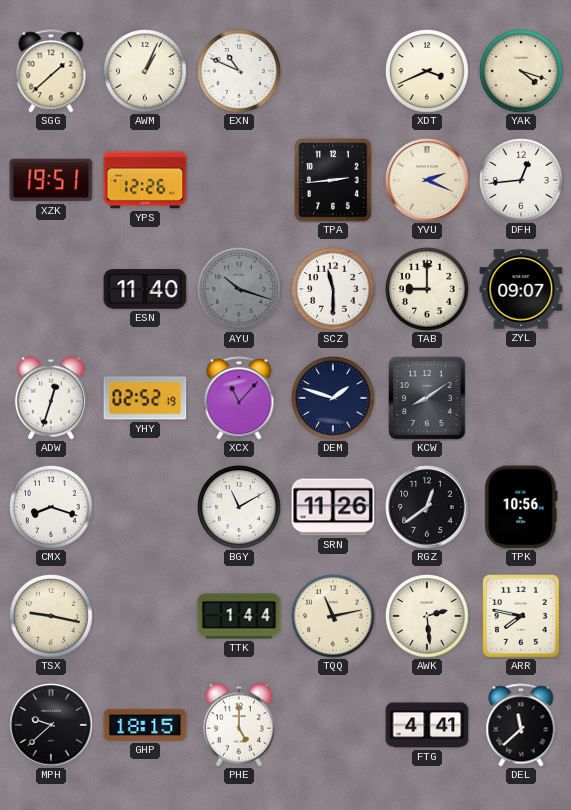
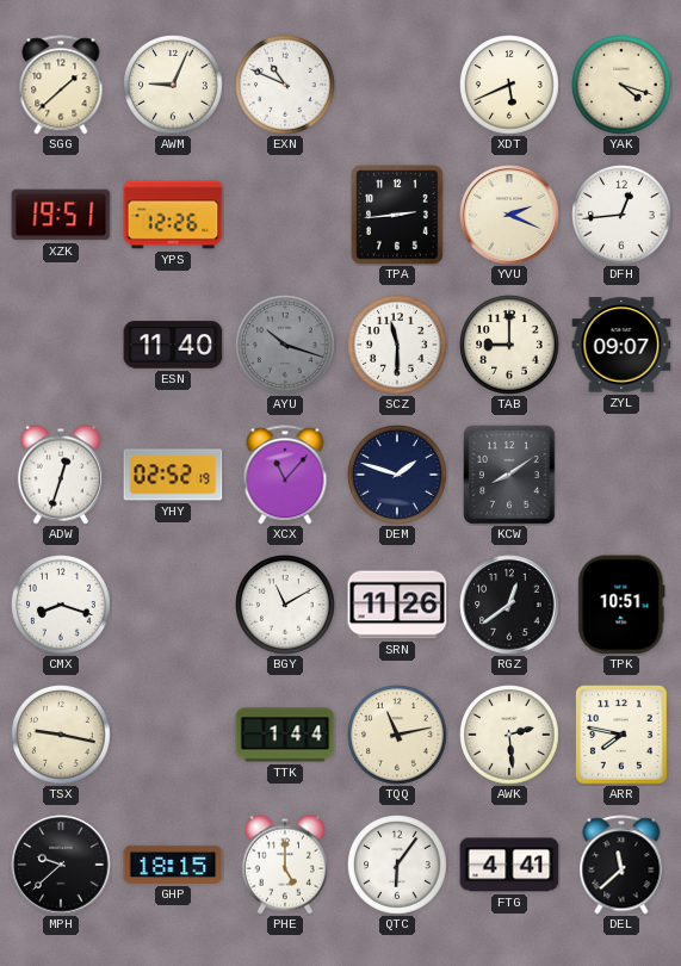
AWM: 1:04 -> 9:04 (173, 85)
XDT: 3:41 -> 5:41 (509, 85)
TPK: 10:56 -> 10:51 (621, 605)
QTC: none -> 6:06 (397, 865)
